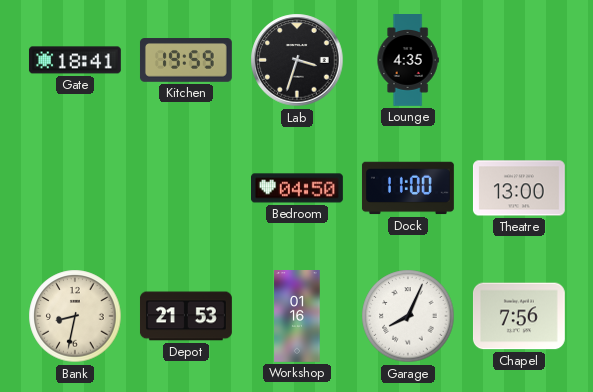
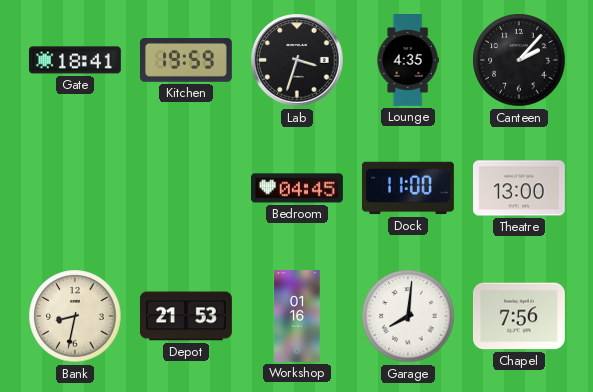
Canteen: none -> 2:07 (519, 60)
Bedroom: 04:50 -> 04:45 (298, 188)
Garage: 8:04 -> 8:01 (408, 316)
